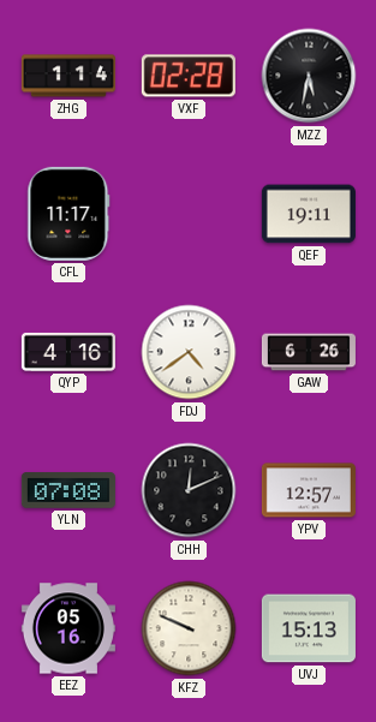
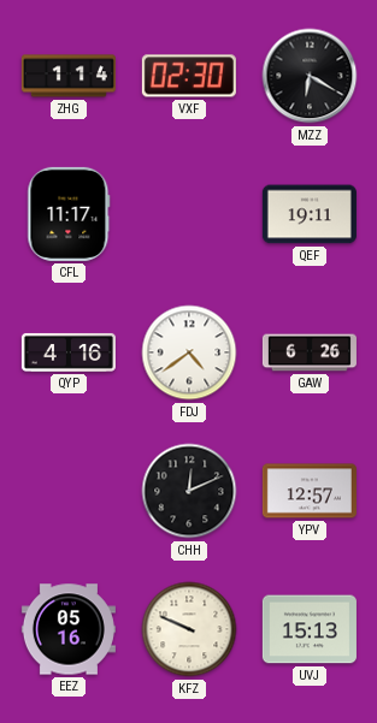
VXF: 02:28 -> 02:30 (189, 76)
MZZ: 5:32 -> 6:20 (310, 76)
YLN: 07:08 -> none (68, 490)
